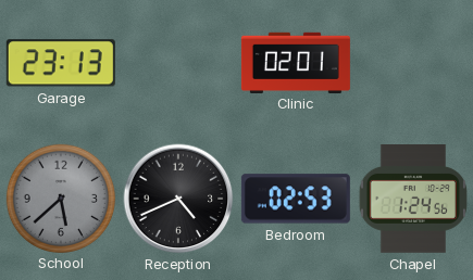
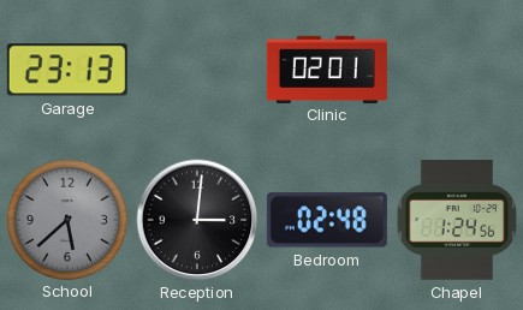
Reception: 4:41 -> 3:01 (197, 220)
Bedroom: 02:53 -> 02:48 (327, 220)
